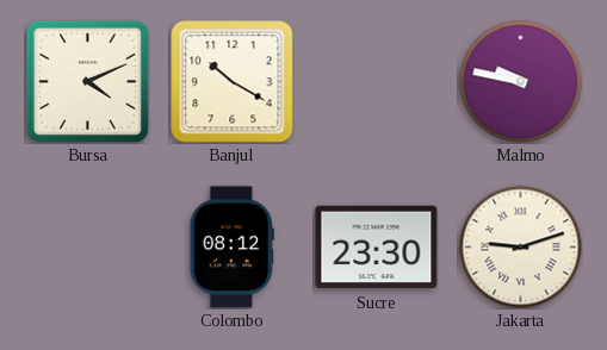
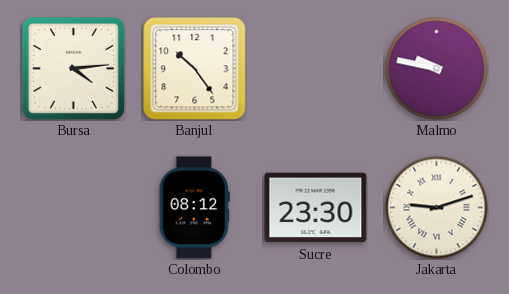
Bursa: 4:11 -> 4:14 (73, 68)
Banjul: 10:20 -> 10:24 (195, 69)
